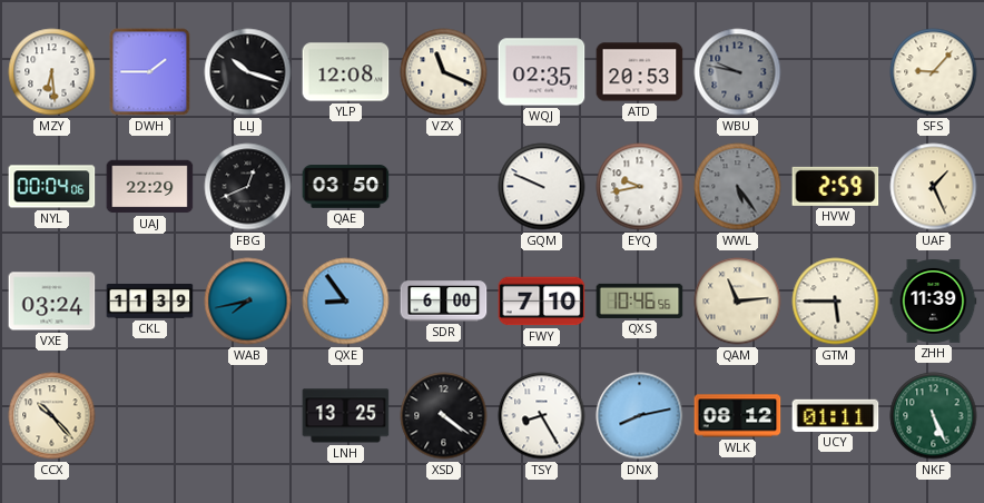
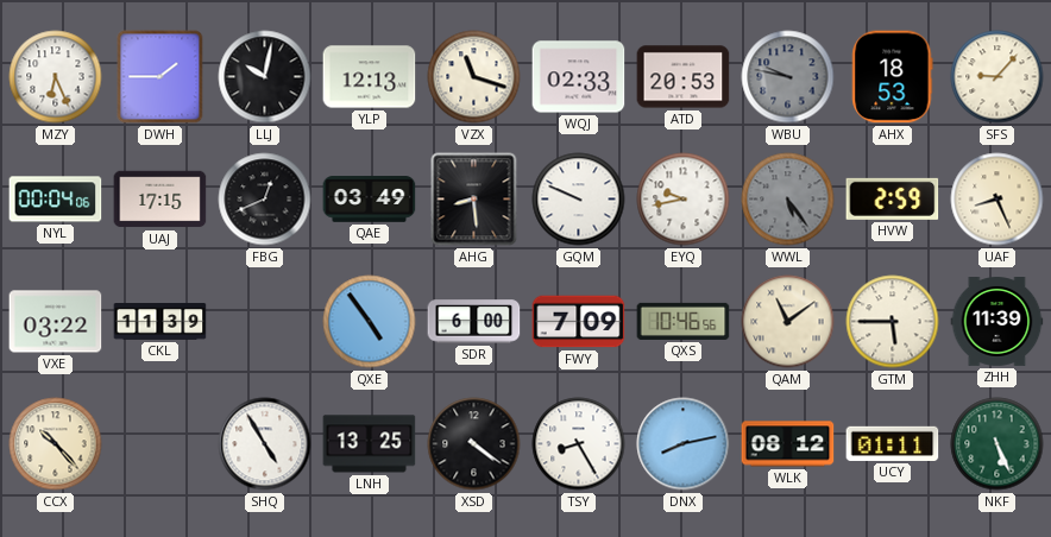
MZY: 6:29 -> 6:26 (56, 77)
LLJ: 10:18 -> 10:02 (265, 77)
YLP: 12:08 -> 12:13 (370, 77)
VZX: 11:19 -> 11:18 (474, 77)
WQJ: 02:35 -> 02:33 (579, 77)
AHX: none -> 18:53 (893, 77)
UAJ: 22:29 -> 17:15 (161, 200)
QAE: 03:50 -> 03:49 (370, 200)
AHG: none -> 8:29 (474, 200)
UAF: 1:26 -> 8:26 (997, 200)
VXE: 03:24 -> 03:22 (56, 322)
WAB: 7:43 -> none (248, 302)
QXE: 8:54 -> 4:54 (370, 322)
FWY: 7:10 -> 7:09 (579, 322)
QAM: 11:14 -> 11:09 (788, 322)
SHQ: none -> 4:55 (265, 444)
